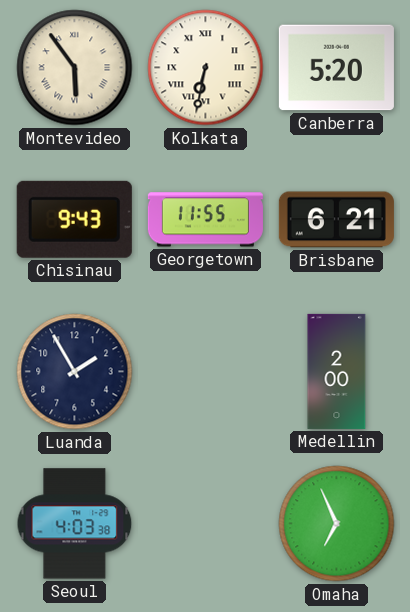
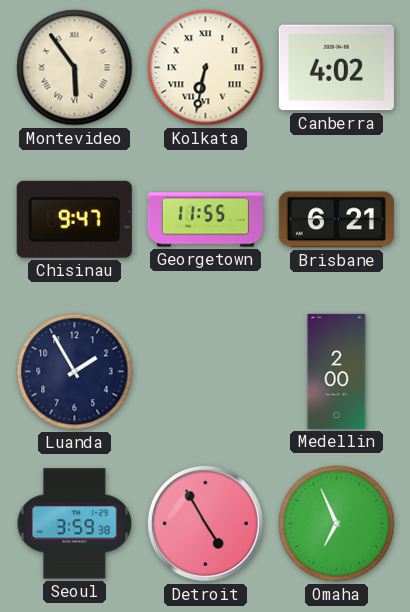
Canberra: 5:20 -> 4:02 (336, 68)
Chisinau: 9:43 -> 9:47 (74, 219)
Seoul: 4:03 -> 3:59 (75, 524)
Detroit: none -> 4:55 (205, 523)
